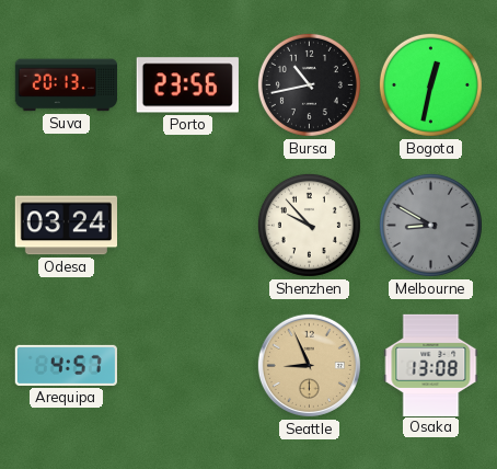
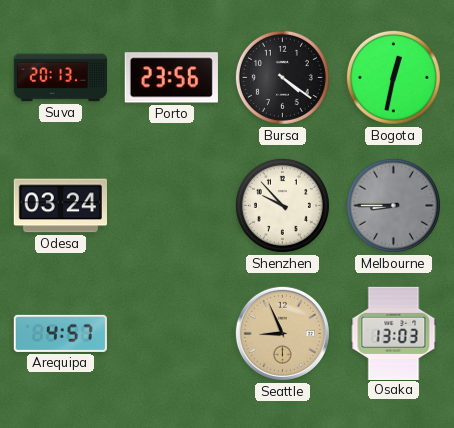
Bursa: 10:43 -> 4:21 (282, 77)
Melbourne: 8:50 -> 8:45 (393, 205)
Osaka: 13:08 -> 13:03 (394, 333)
